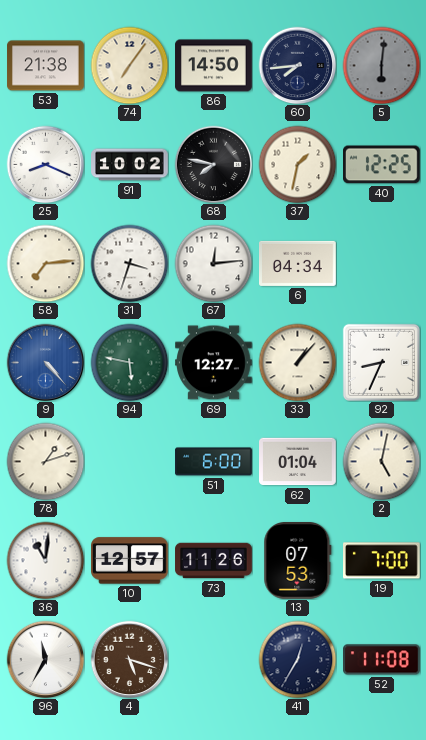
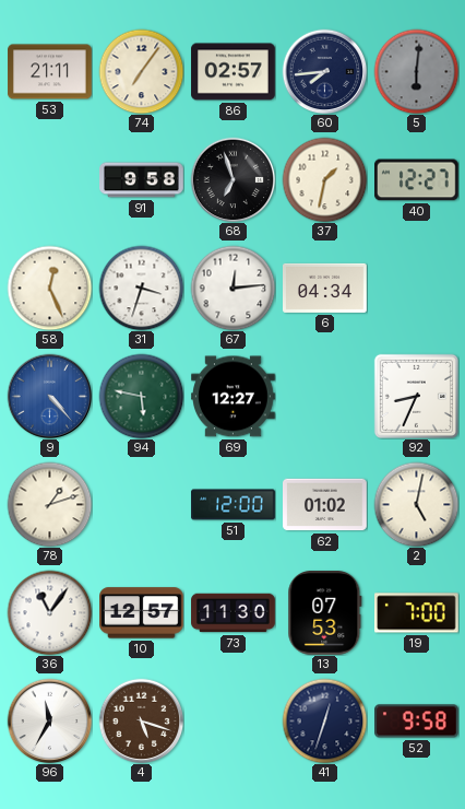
53: 21:38 -> 21:11 (50, 72)
86: 14:50 -> 02:57 (234, 72)
25: 8:19 -> none (45, 164)
91: 10:02 -> 9:58 (142, 180)
68: 7:47 -> 6:57 (233, 179)
40: 12:25 -> 12:27 (417, 180)
58: 7:14 -> 12:26 (49, 288)
33: 1:07 -> none (297, 362)
51: 6:00 -> 12:00 (234, 505)
62: 01:04 -> 01:02 (325, 505)
36: 11:01 -> 11:06 (49, 612)
73: 11:26 -> 11:30 (234, 613)
41: 12:35 -> 12:33 (324, 720)
52: 11:08 -> 9:58 (417, 722)
